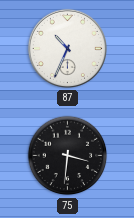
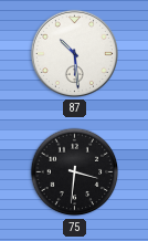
87: 10:34 -> 10:29 (74, 53)
